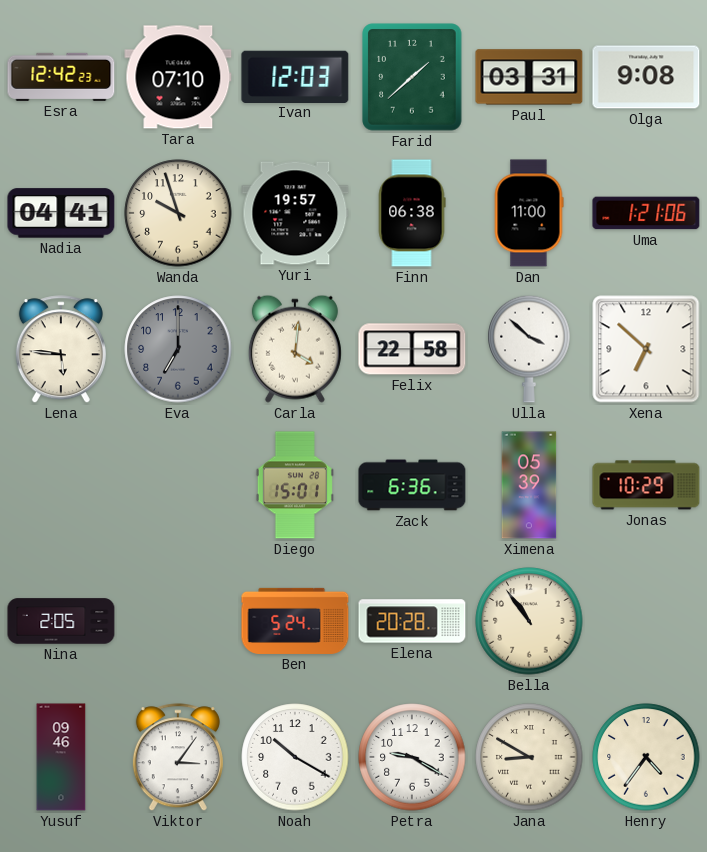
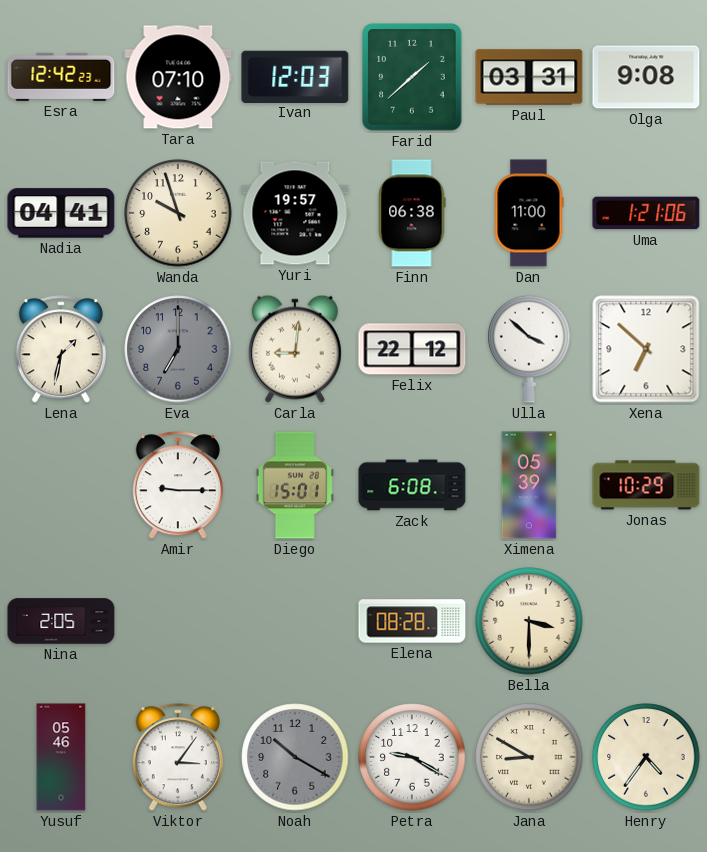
Lena: 5:46 -> 1:32 (61, 350)
Carla: 4:01 -> 9:01 (295, 349)
Felix: 22:58 -> 22:12 (412, 349)
Amir: none -> 9:15 (178, 486)
Zack: 6:36 -> 6:08 (412, 485)
Ben: 5:24 -> none (295, 621)
Elena: 20:28 -> 08:28 (412, 621)
Bella: 10:54 -> 3:30 (529, 621)
Yusuf: 09:46 -> 05:46 (61, 757)
Noah dial: white -> grey (295, 757)
